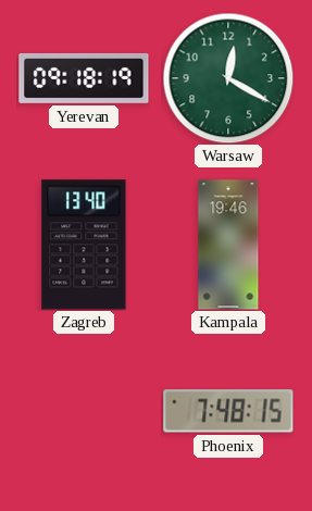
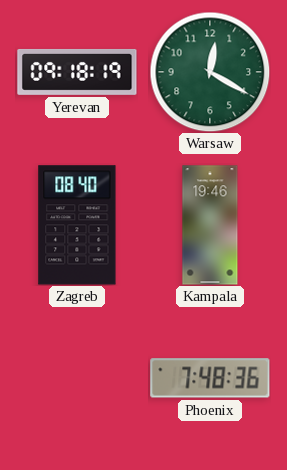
Zagreb: 13:40 -> 08:40 (77, 225)
Phoenix: 7:48:15 -> 7:48:36 (210, 378)
